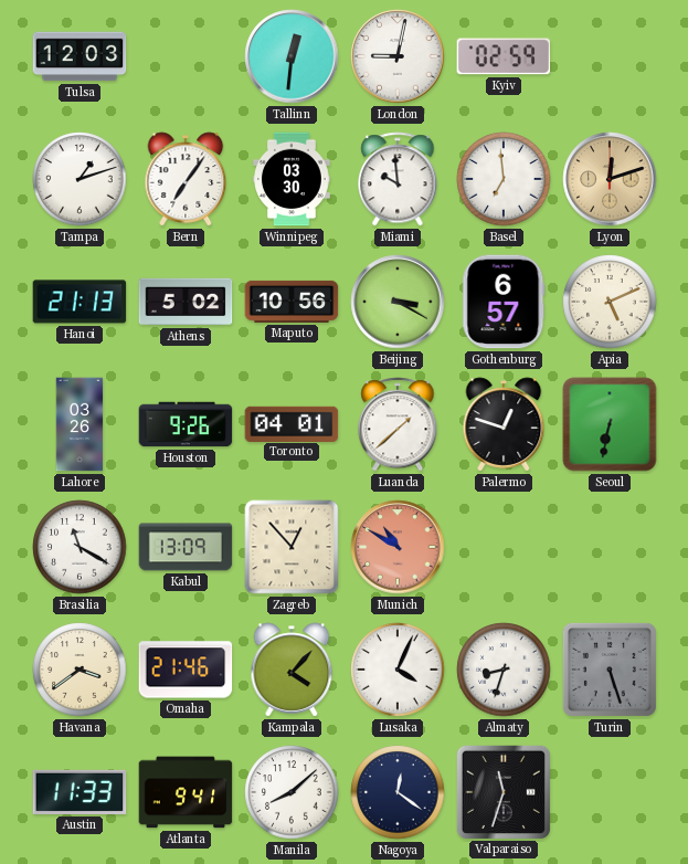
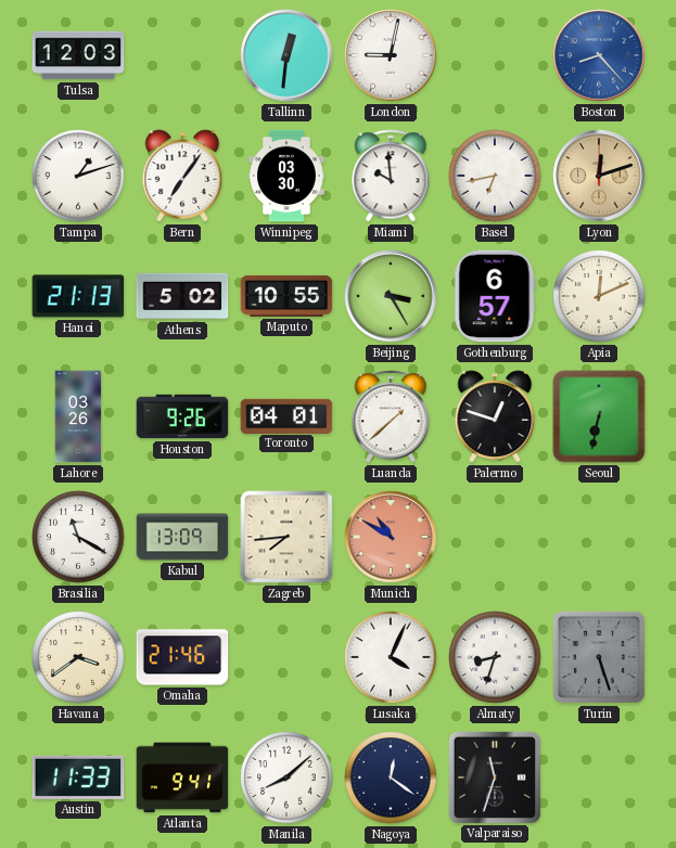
Kyiv: 02:59 -> none (504, 56)
Boston: none -> 8:23 (599, 55)
Basel: 6:59 -> 6:43 (495, 176)
Maputo: 10:56 -> 10:55 (286, 296)
Beijing: 3:20 -> 3:25 (391, 296)
Apia: 5:11 -> 12:11 (599, 296)
Zagreb: 12:53 -> 7:44 (286, 537)
Kampala: 4:07 -> none (292, 670)
